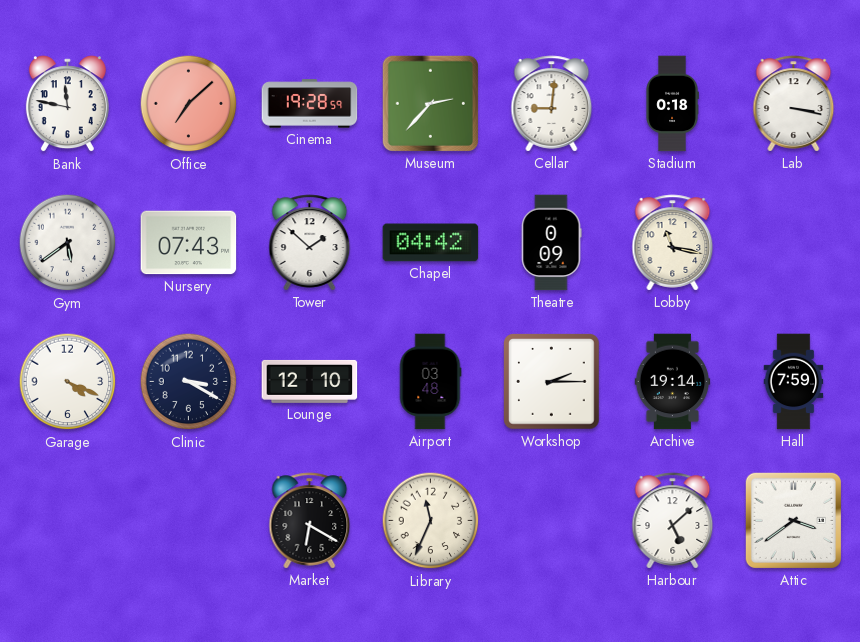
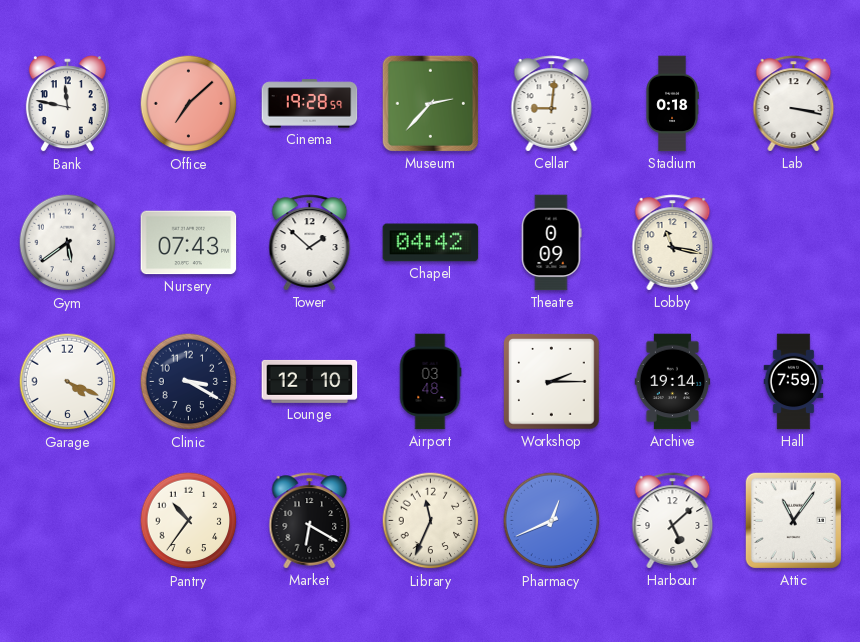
Pantry: none -> 10:36 (189, 521)
Pharmacy: none -> 12:41 (552, 521)
Attic: 3:39 -> 11:06 (793, 520)
